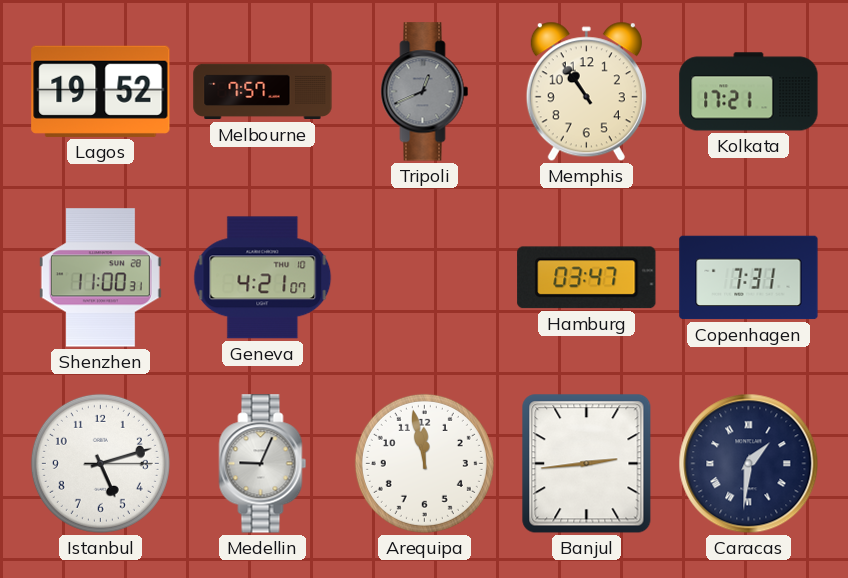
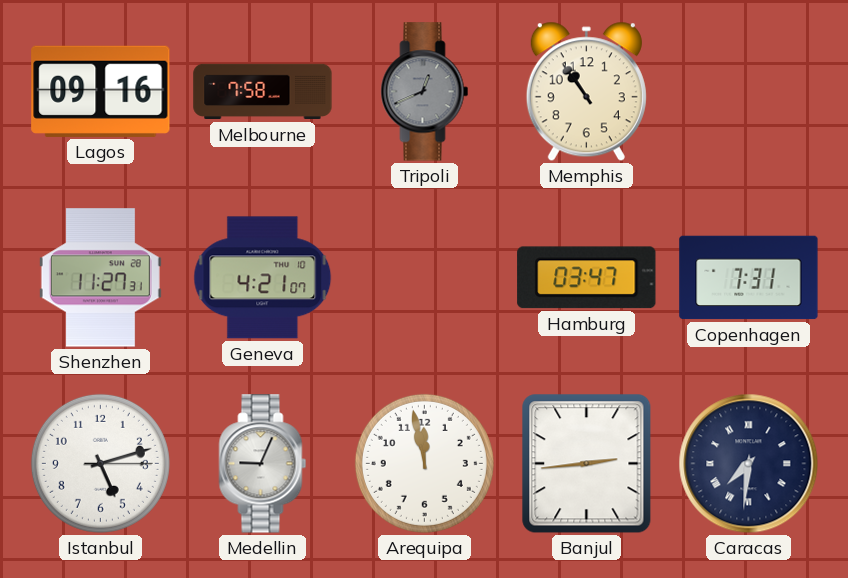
Lagos: 19:52 -> 09:16 (101, 91)
Melbourne: 7:57 -> 7:58 (263, 92)
Kolkata: 17:21 -> none (749, 92)
Shenzhen: 11:00 -> 11:27 (100, 278)
Caracas: 1:31 -> 7:31 (749, 464)
